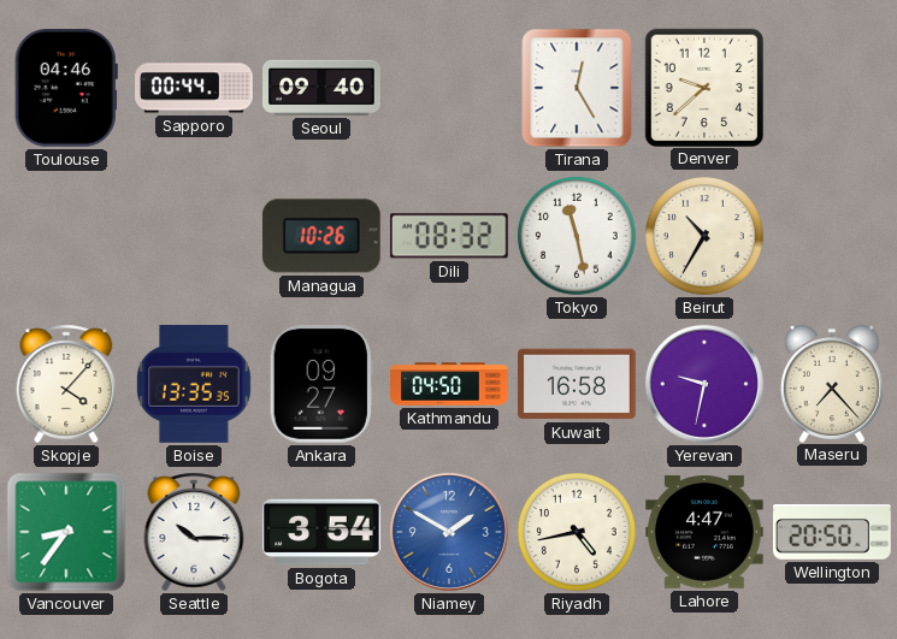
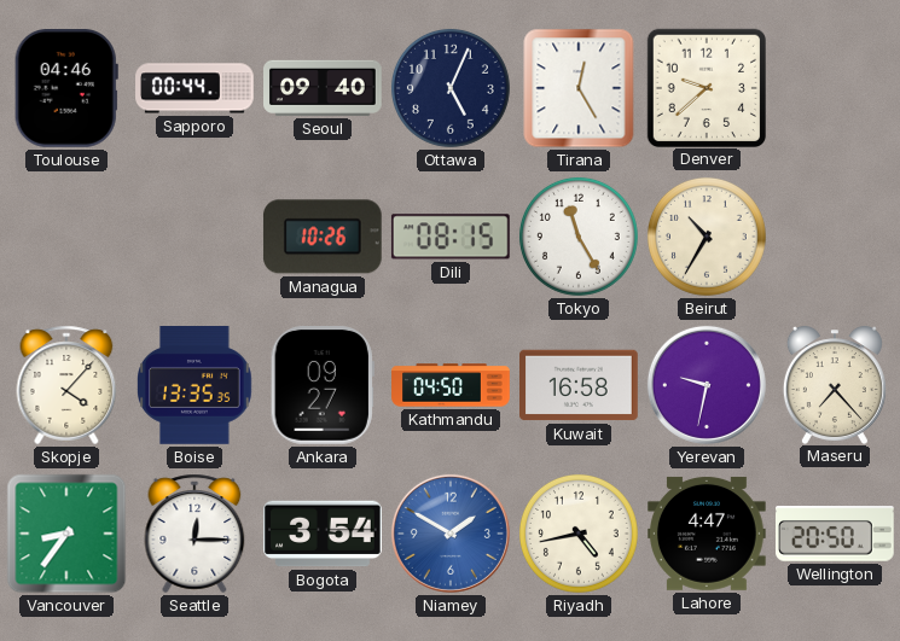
Ottawa: none -> 5:04 (451, 88)
Dili: 08:32 -> 08:15 (451, 237)
Tokyo: 11:28 -> 11:25 (579, 237)
Seattle: 10:15 -> 12:15 (194, 534)
